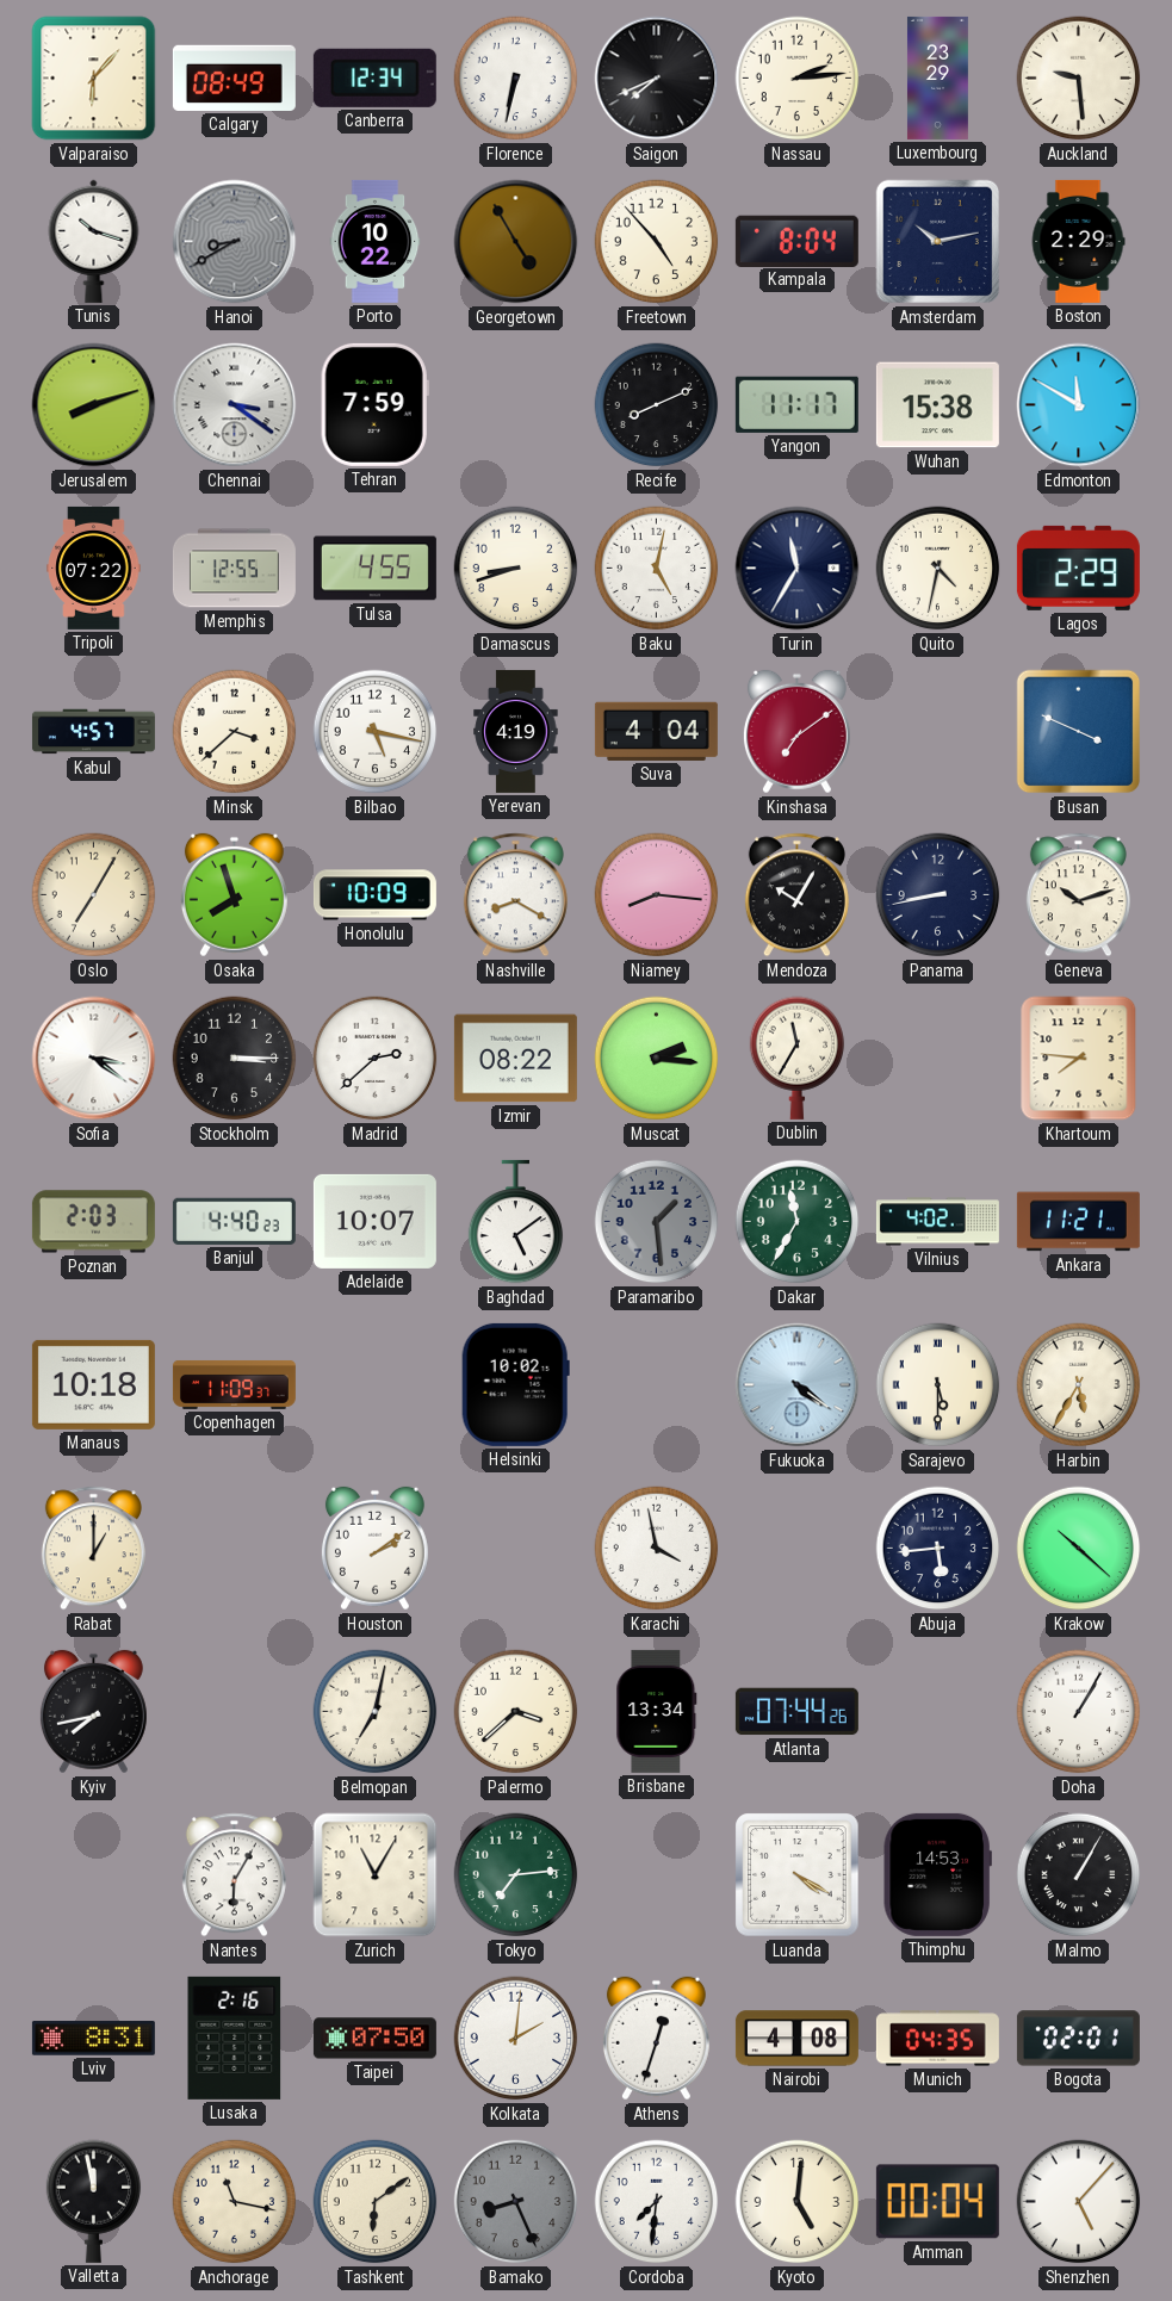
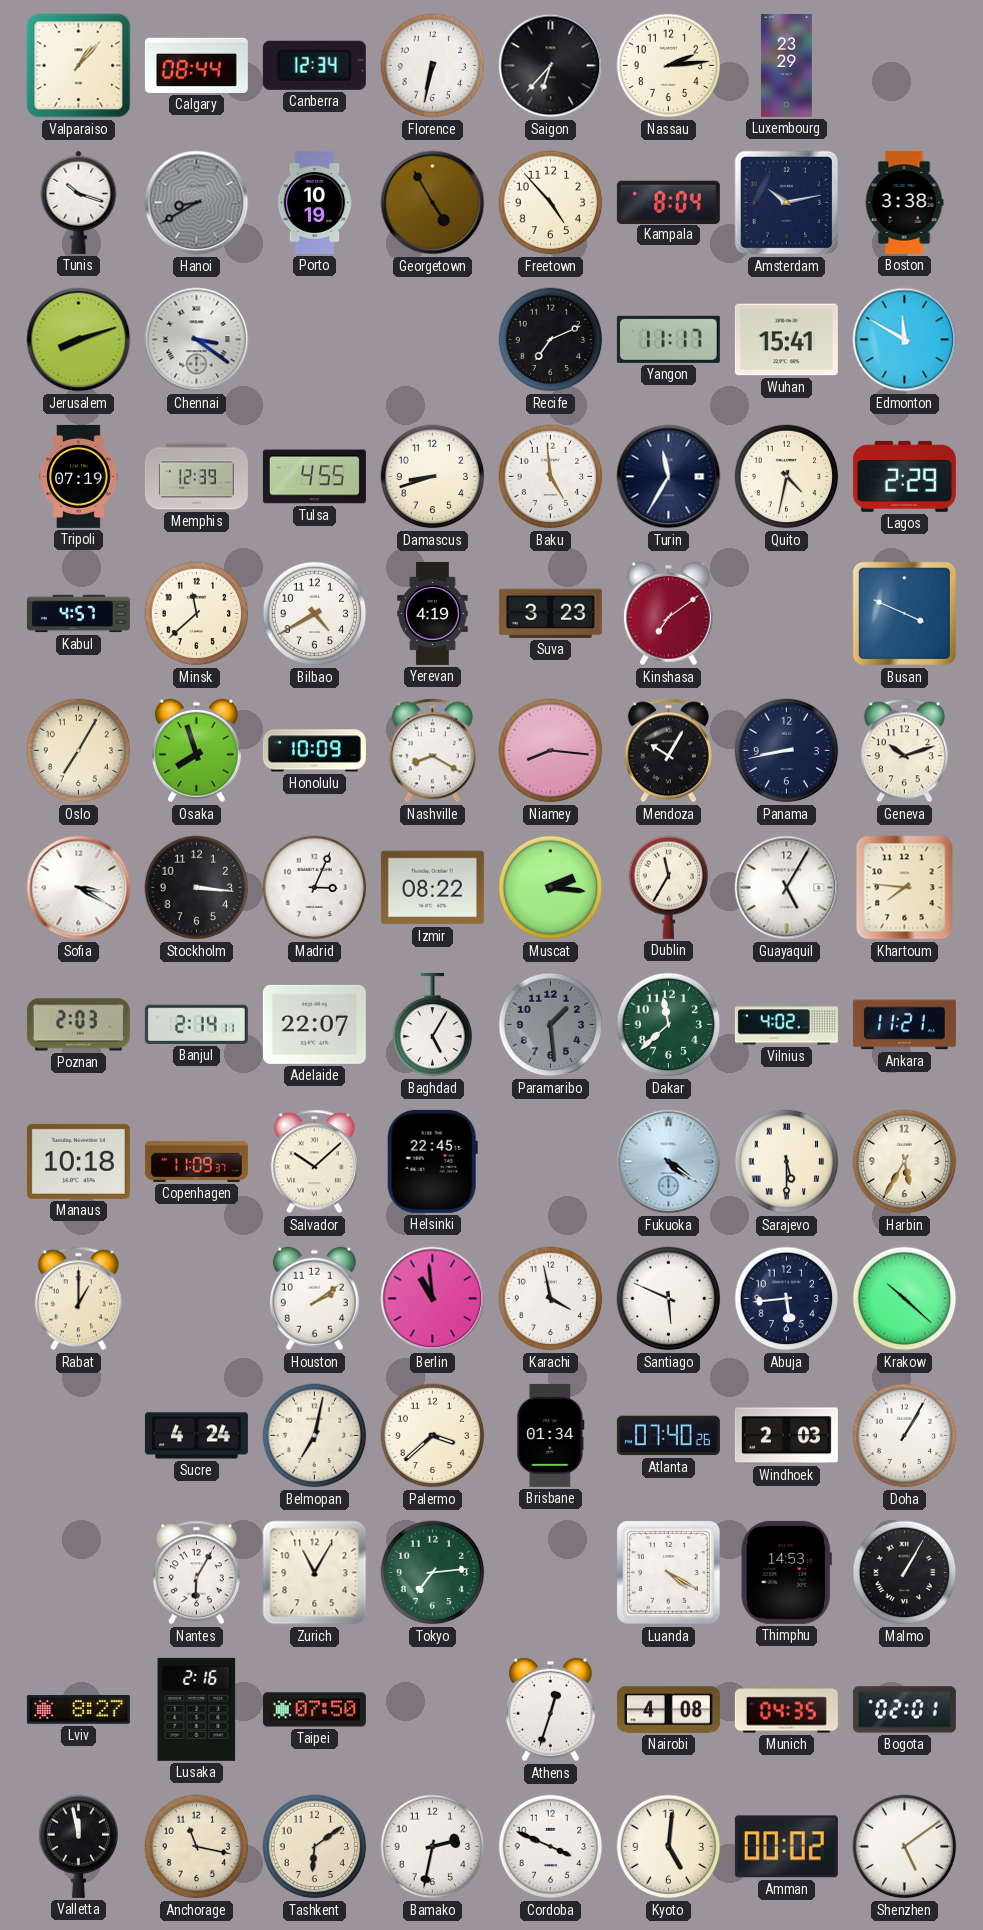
Valparaiso: 6:07 -> 1:07 (79, 66)
Calgary: 08:49 -> 08:44 (196, 65)
Saigon: 7:41 -> 6:37 (551, 66)
Auckland: 9:29 -> none (1079, 79)
Porto: 10:22 -> 10:19 (315, 202)
Boston: 2:29 -> 3:38 (904, 202)
Tehran: 7:59 -> none (374, 404)
Recife: 8:11 -> 7:11 (551, 340)
Wuhan: 15:38 -> 15:41 (786, 340)
Tripoli: 07:22 -> 07:19 (79, 476)
Memphis: 12:55 -> 12:39 (196, 477)
Baku: 5:02 -> 4:59 (551, 477)
Minsk: 3:38 -> 11:38 (197, 614)
Bilbao: 5:17 -> 4:40 (315, 614)
Suva: 4:04 -> 3:23 (550, 613)
Sofia: 3:21 -> 3:20 (79, 888)
Stockholm: 3:15 -> 3:16 (197, 888)
Madrid: 2:38 -> 3:04 (315, 888)
Guayaquil: none -> 5:05 (787, 888)
Banjul: 4:40 -> 2:14 (196, 1024)
Adelaide: 10:07 -> 22:07 (314, 1024)
Baghdad: 5:09 -> 5:05 (433, 1025)
Dakar: 11:35 -> 11:38 (669, 1025)
Salvador: none -> 10:08 (314, 1162)
Helsinki: 10:02 -> 22:45 (432, 1161)
Berlin: none -> 10:59 (433, 1299)
Santiago: none -> 5:49 (669, 1299)
Kyiv: 7:43 -> none (93, 1712)
Sucre: none -> 4:24 (196, 1436)
Brisbane: 13:34 -> 01:34 (551, 1435)
Atlanta: 07:44 -> 07:40 (668, 1436)
Windhoek: none -> 2:03 (786, 1436)
Lviv: 8:31 -> 8:27 (78, 1710)
Kolkata: 2:01 -> none (516, 2039)
Bamako: 8:26 -> 2:32 (433, 1847)
Bamako dial: grey -> white (433, 1847)
Cordoba: 7:31 -> 3:49 (551, 1847)
Amman: 00:04 -> 00:02 (786, 1847)
Shenzhen: 5:07 -> 5:09 (905, 1847)
